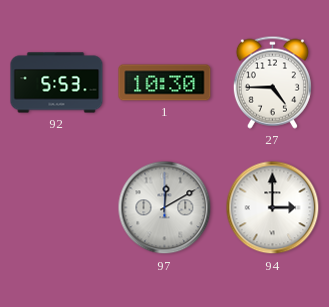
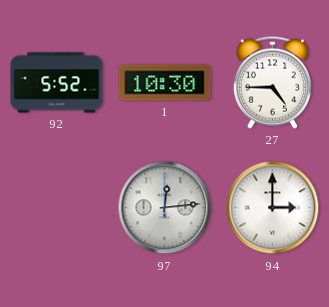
92: 5:53 -> 5:52 (57, 83)
97: 12:10 -> 12:14 (165, 208)
